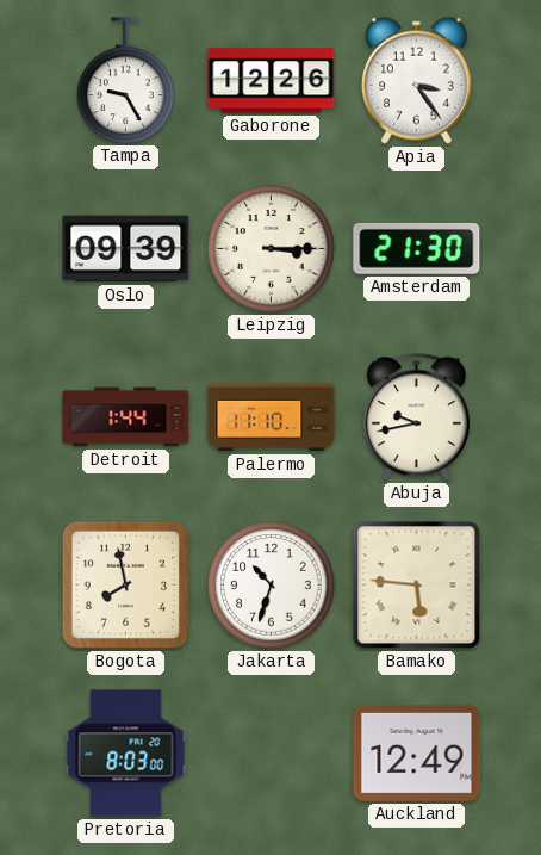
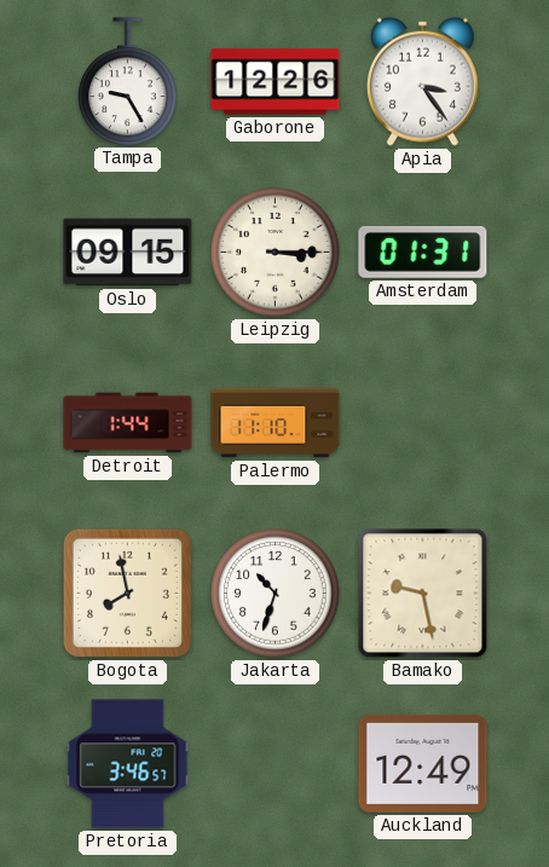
Oslo: 09:39 -> 09:15 (128, 253)
Amsterdam: 21:30 -> 01:31 (423, 252)
Abuja: 9:43 -> none (416, 417)
Bamako: 5:46 -> 9:28 (423, 594)
Pretoria: 8:03 -> 3:46 (128, 764)
